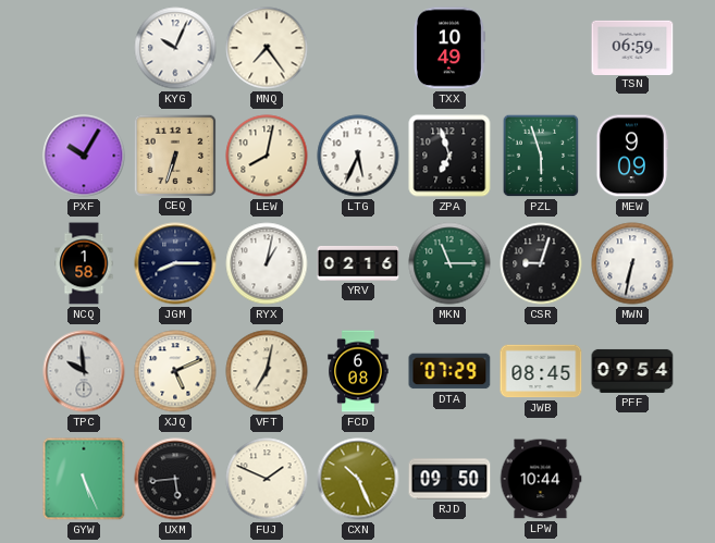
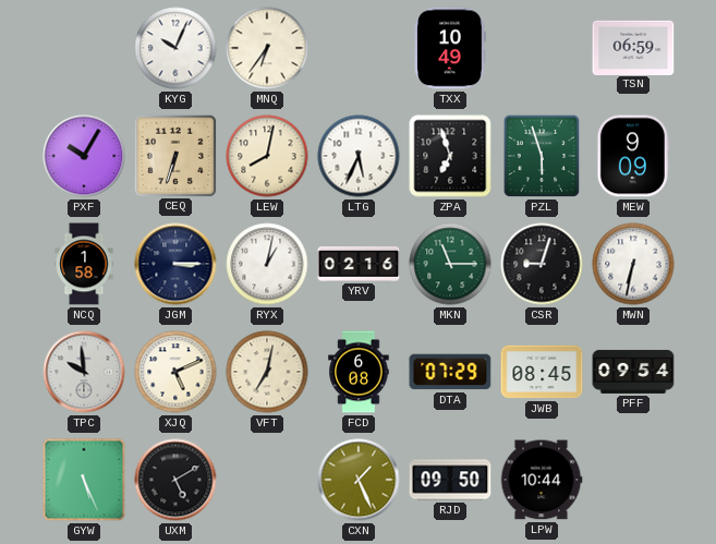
MNQ: 7:24 -> 6:36 (267, 48)
JGM: 8:15 -> 3:15 (175, 264)
UXM: 5:44 -> 5:10 (175, 480)
FUJ: 1:49 -> none (267, 479)
CXN: 10:26 -> 1:26 (359, 480)
